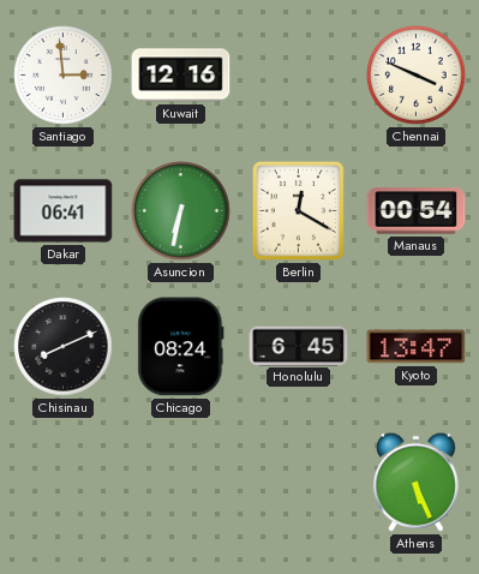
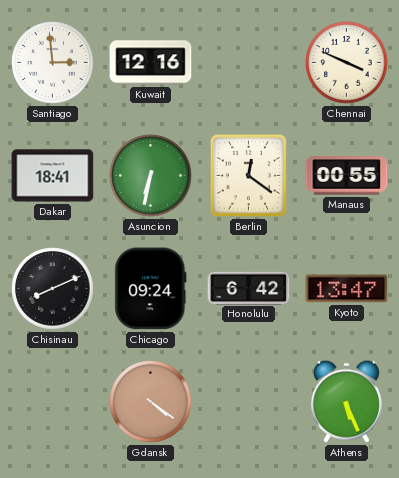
Dakar: 06:41 -> 18:41 (53, 176)
Berlin: 12:20 -> 12:21 (248, 175)
Manaus: 00:54 -> 00:55 (347, 176)
Chicago: 08:24 -> 09:24 (151, 289)
Honolulu: 6:45 -> 6:42 (249, 288)
Gdansk: none -> 4:21 (151, 402)
